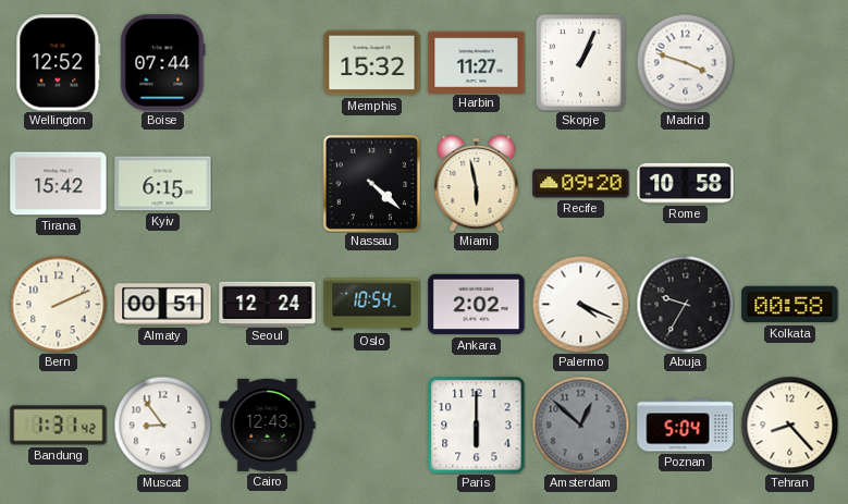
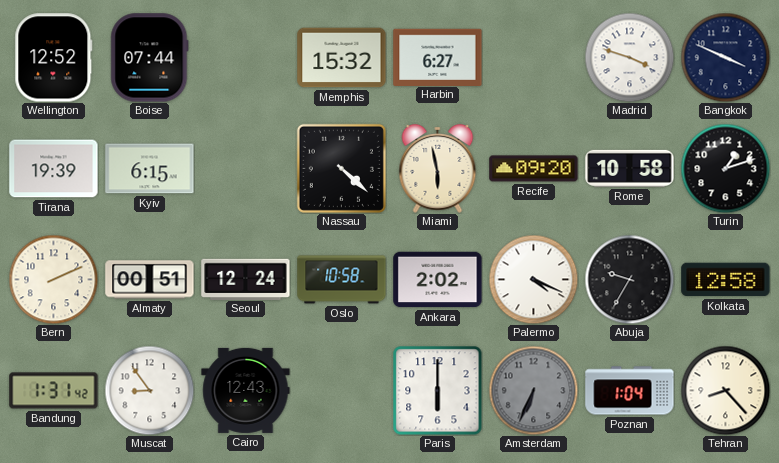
Harbin: 11:27 -> 6:27 (438, 57)
Skopje: 1:04 -> none (580, 63)
Bangkok: none -> 3:49 (725, 57)
Tirana: 15:42 -> 19:39 (54, 169)
Turin: none -> 1:12 (725, 168)
Oslo: 10:54 -> 10:58 (342, 280)
Kolkata: 00:58 -> 12:58 (726, 280)
Amsterdam: 12:52 -> 6:34 (533, 390)
Poznan: 5:04 -> 1:04 (630, 391)
